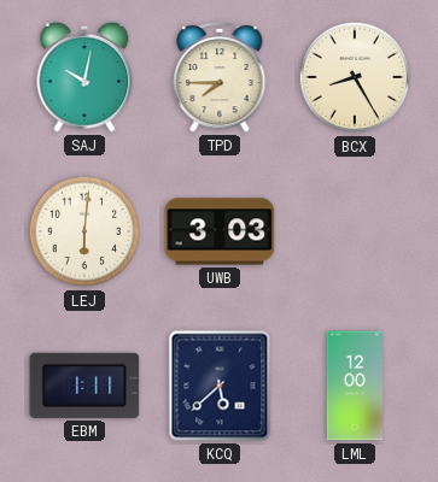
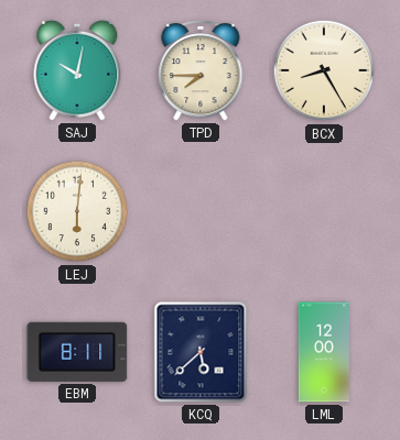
UWB: 3:03 -> none (220, 231)
EBM: 1:11 -> 8:11 (77, 352)
